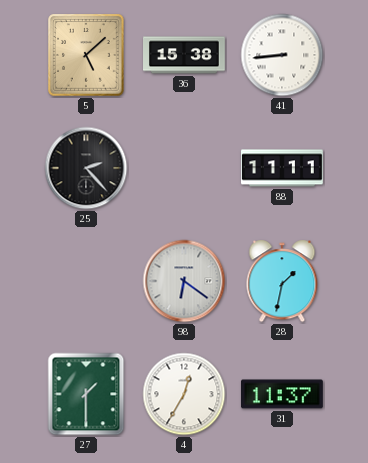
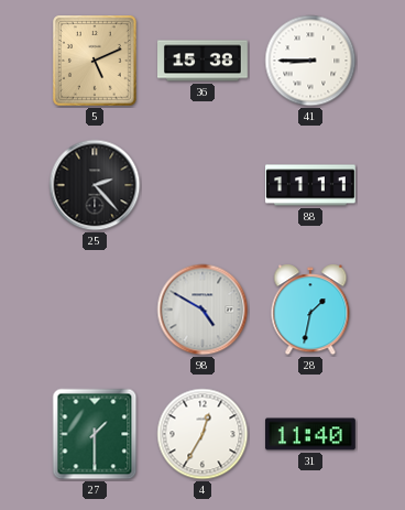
5: 5:08 -> 5:11 (96, 61)
41: 8:44 -> 8:45 (310, 61)
98: 6:21 -> 4:50 (202, 310)
31: 11:37 -> 11:40 (311, 434)
